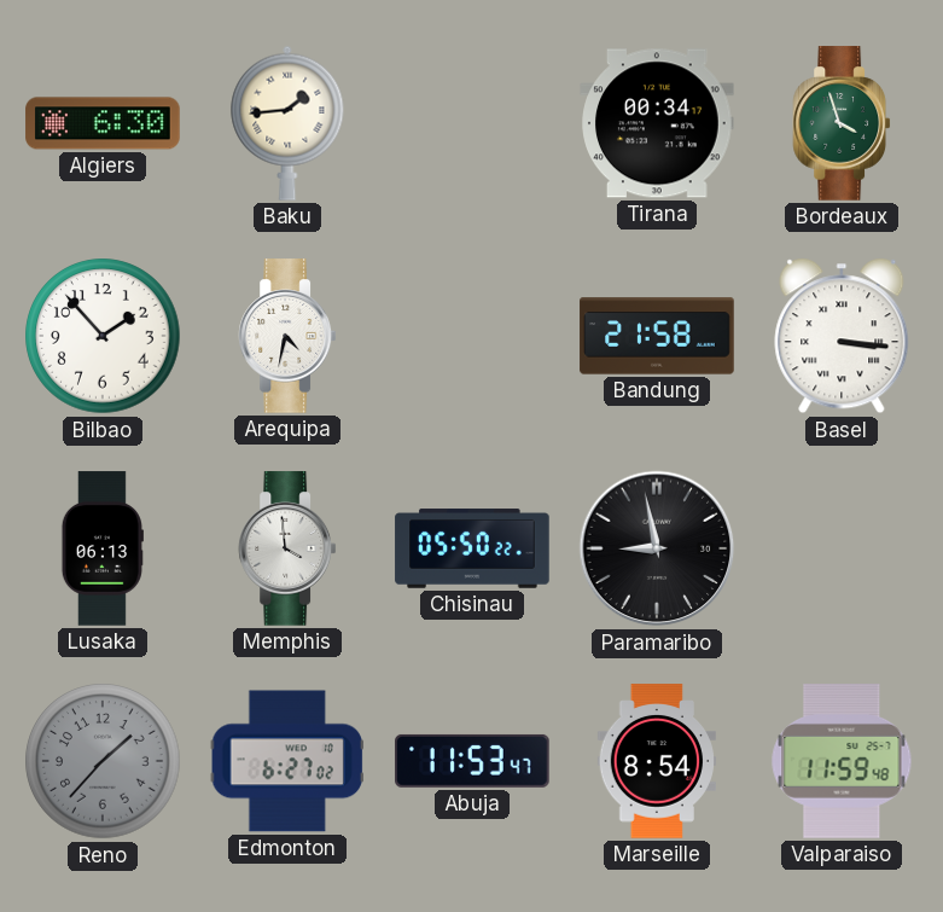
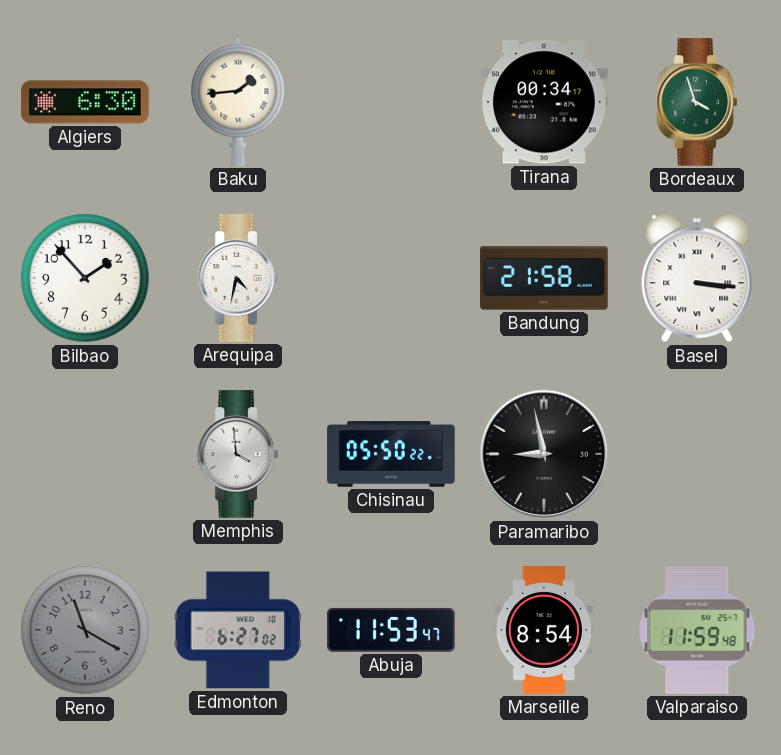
Lusaka: 06:13 -> none (103, 548)
Reno: 1:37 -> 11:20 (85, 630)
